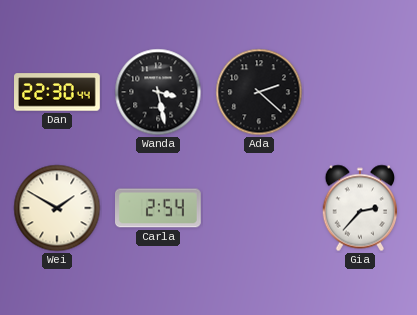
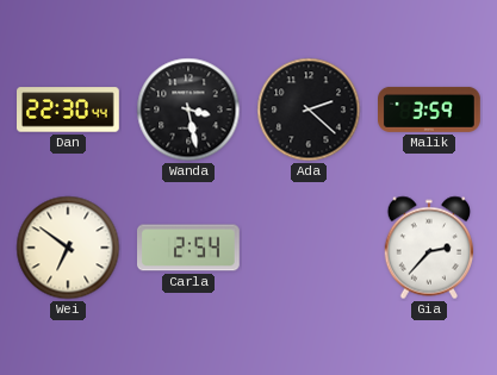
Malik: none -> 3:59 (430, 110)
Wei: 1:50 -> 6:51 (68, 248)
